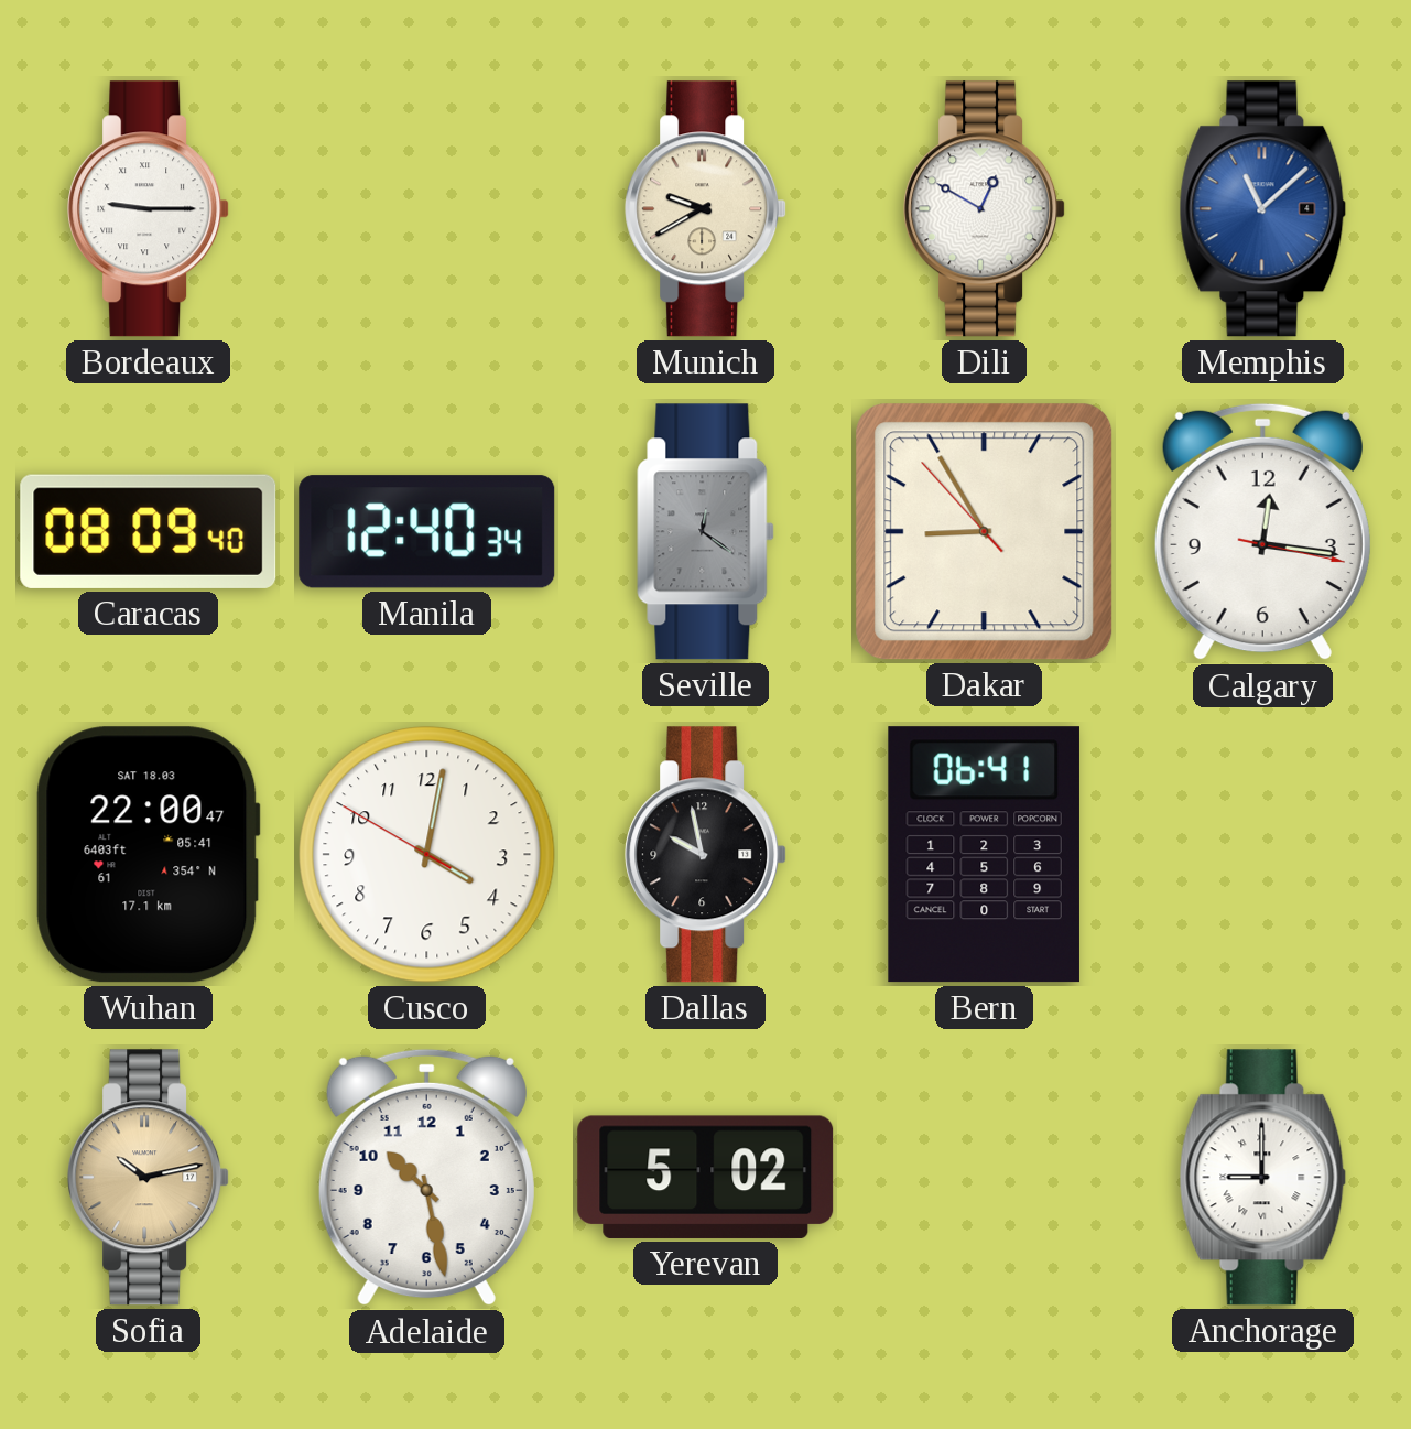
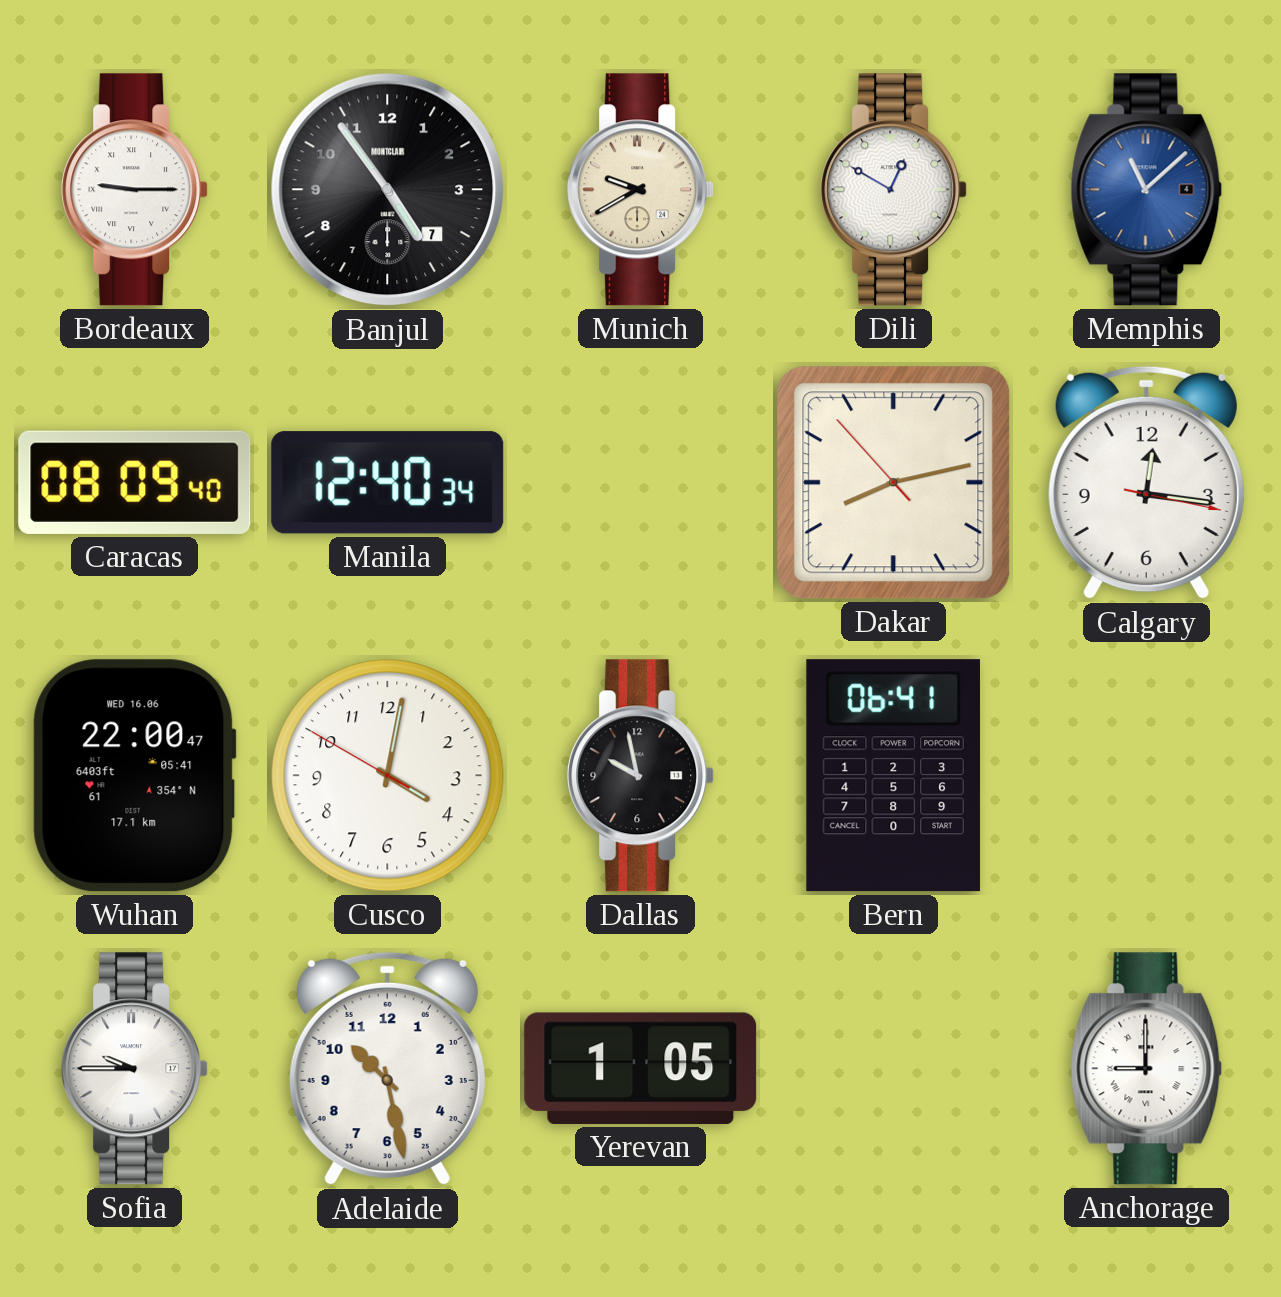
Banjul: none -> 4:54 (388, 190)
Seville: 12:21 -> none (706, 532)
Dakar: 8:54 -> 8:12 (894, 483)
Wuhan date: SAT 18.03 -> WED 16.06 (134, 776)
Sofia: 10:13 -> 9:45 (135, 1069)
Sofia dial: champagne -> white (135, 1069)
Yerevan: 5:02 -> 1:05 (641, 1068)
